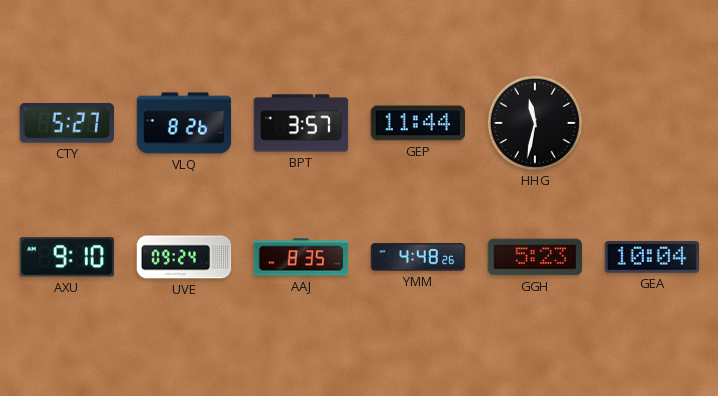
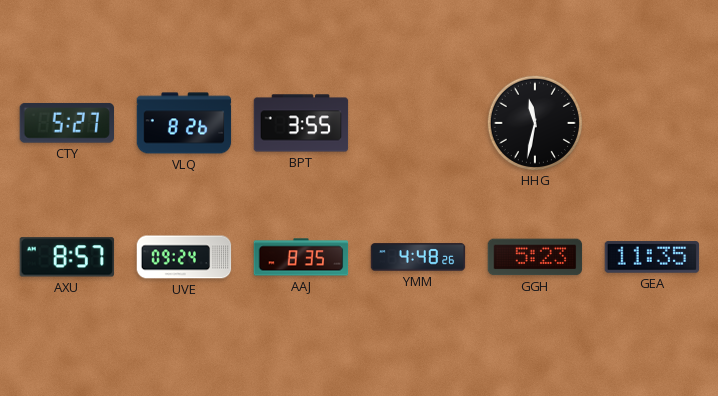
BPT: 3:57 -> 3:55 (301, 123)
GEP: 11:44 -> none (418, 123)
AXU: 9:10 -> 8:57 (67, 257)
GEA: 10:04 -> 11:35 (652, 257)
